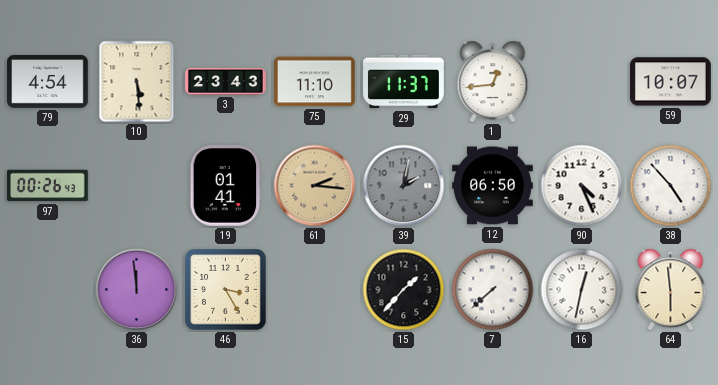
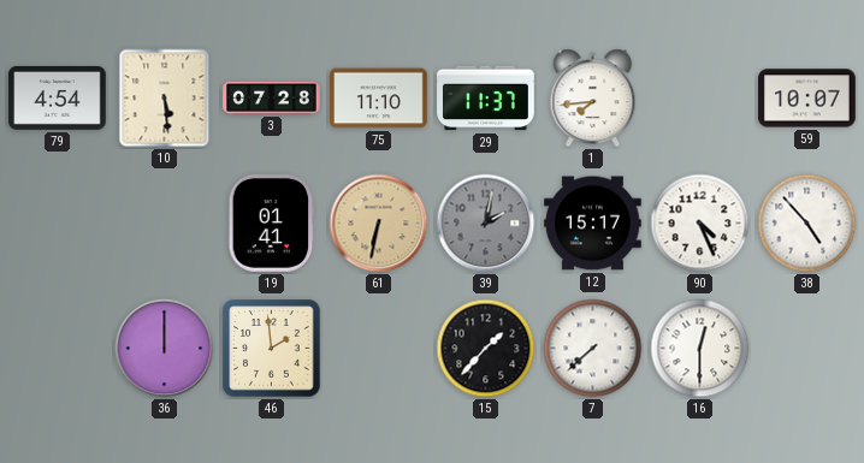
3: 23:43 -> 07:28 (272, 97)
1: 12:44 -> 7:44 (593, 99)
97: 00:26 -> none (48, 186)
61: 2:16 -> 6:32 (379, 224)
12: 06:50 -> 15:17 (593, 224)
36: 11:59 -> 12:00 (165, 349)
46: 3:25 -> 1:59 (272, 349)
16: 12:32 -> 12:30 (700, 349)
64: 5:59 -> none (671, 290)
